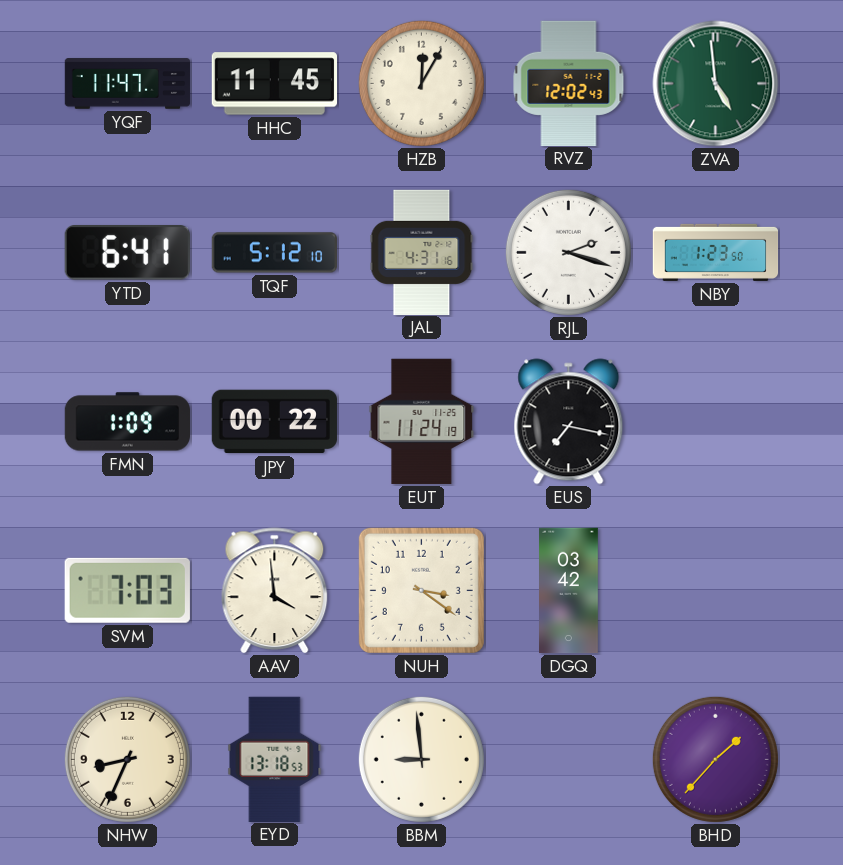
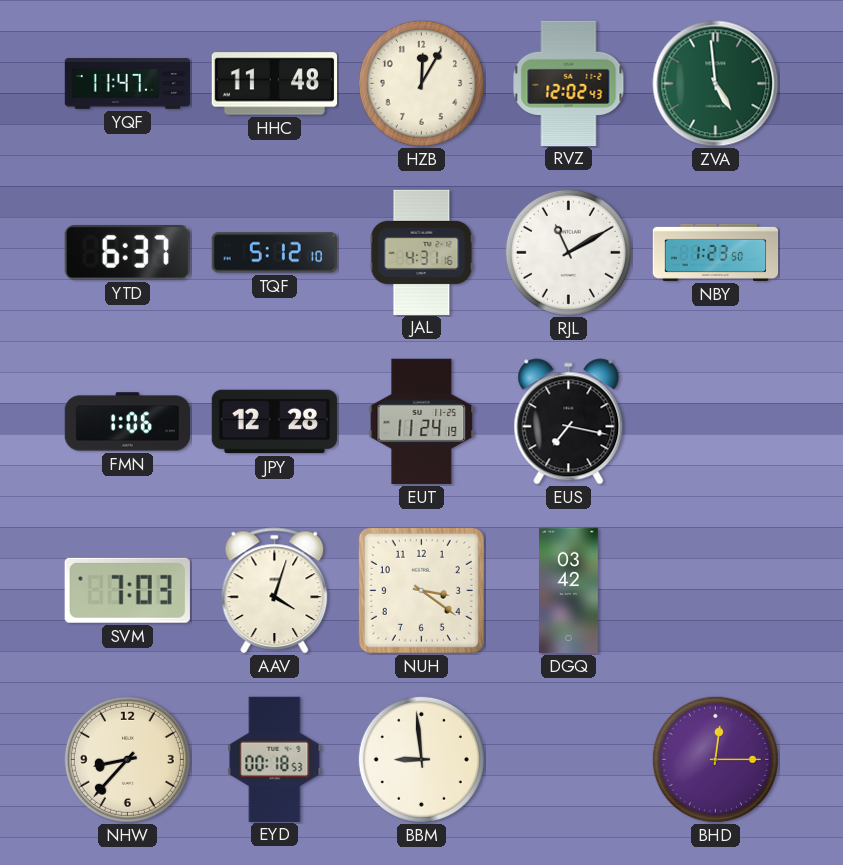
HHC: 11:45 -> 11:48 (274, 84)
YTD: 6:41 -> 6:37 (127, 253)
RJL: 2:18 -> 11:10 (568, 252)
FMN: 1:09 -> 1:06 (127, 422)
JPY: 00:22 -> 12:28 (274, 422)
AAV: 3:59 -> 4:03 (275, 591)
NHW: 8:34 -> 8:37 (127, 759)
EYD: 13:18 -> 00:18 (275, 759)
BHD: 1:37 -> 12:15 (715, 759)
